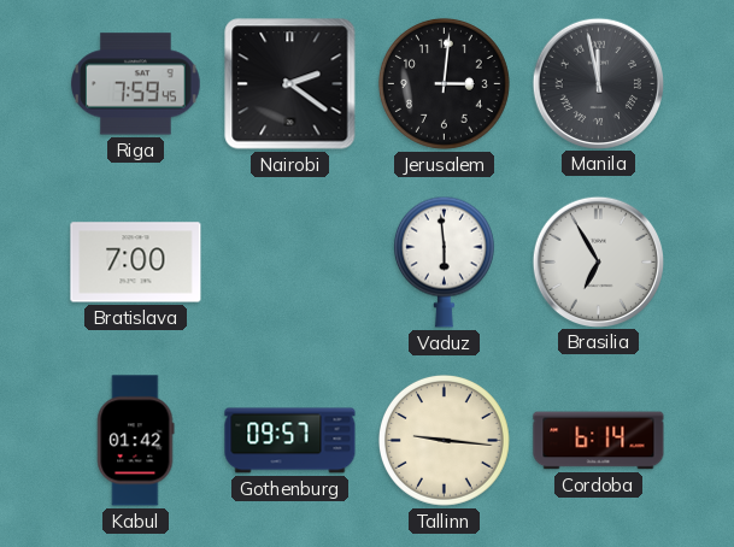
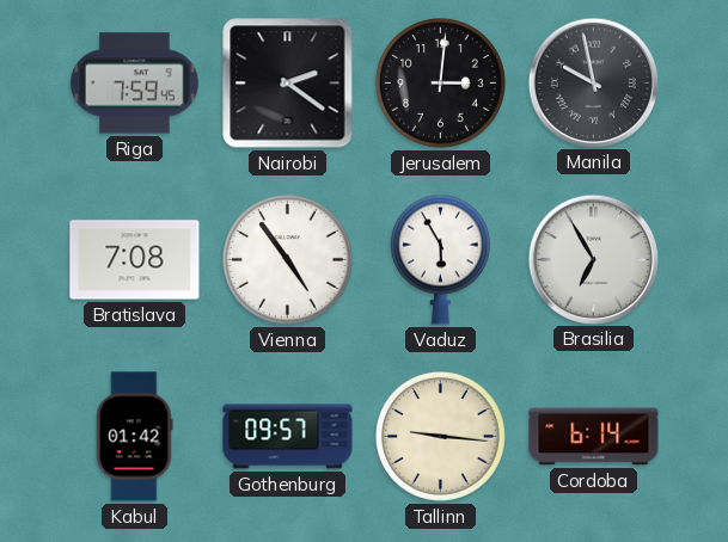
Manila: 11:58 -> 9:58 (593, 82)
Bratislava: 7:00 -> 7:08 (135, 260)
Vienna: none -> 4:54 (287, 259)
Vaduz: 5:59 -> 5:55 (440, 259)
